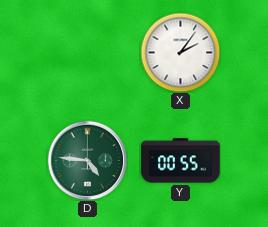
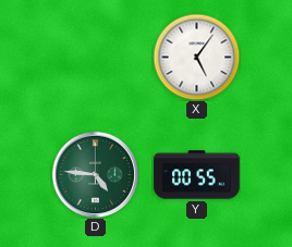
X: 2:06 -> 5:06 (196, 57)
